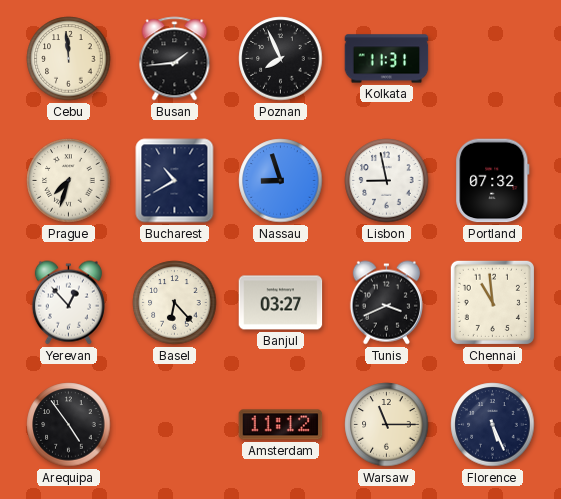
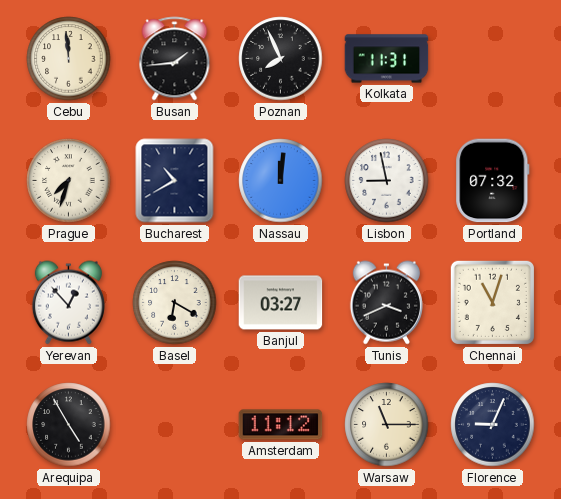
Nassau: 8:57 -> 12:01 (281, 181)
Basel: 6:23 -> 6:20 (175, 303)
Chennai: 10:59 -> 11:03 (492, 302)
Arequipa: 4:54 -> 4:55 (69, 425)
Florence: 5:26 -> 9:04 (493, 425)
